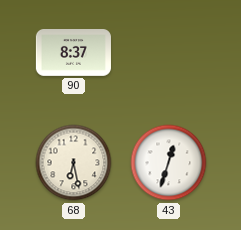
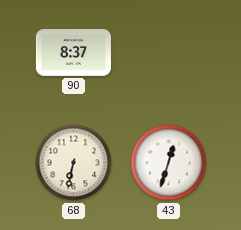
68: 6:28 -> 6:32 (74, 163)
